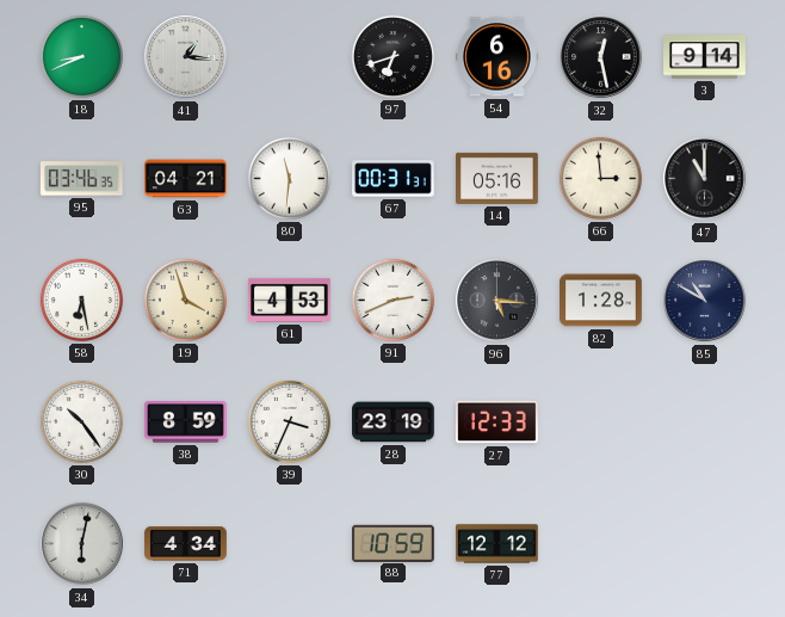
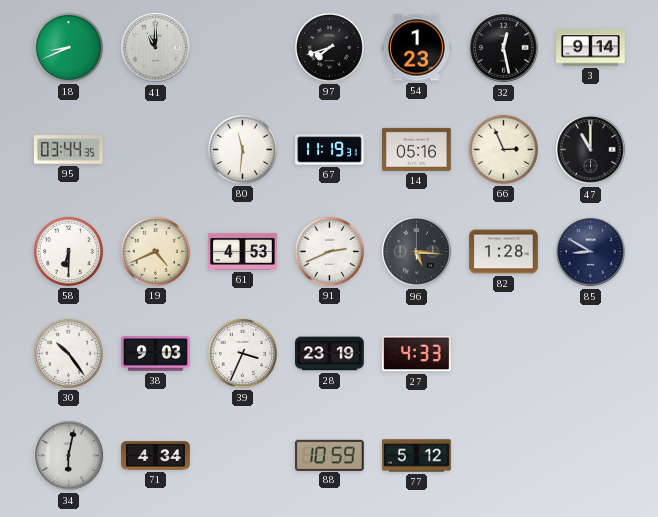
41: 1:16 -> 11:00 (156, 48)
97: 6:42 -> 7:42 (329, 47)
54: 6:16 -> 1:23 (417, 48)
95: 03:46 -> 03:44 (69, 150)
63: 04:21 -> none (186, 179)
67: 00:31 -> 11:19 (330, 150)
66: 2:59 -> 2:56 (503, 149)
58: 6:28 -> 6:30 (68, 251)
19: 3:57 -> 4:41 (155, 251)
85: 10:50 -> 8:50 (591, 252)
38: 8:59 -> 9:03 (156, 354)
27: 12:33 -> 4:33 (417, 354)
77: 12:12 -> 5:12 (417, 456)
